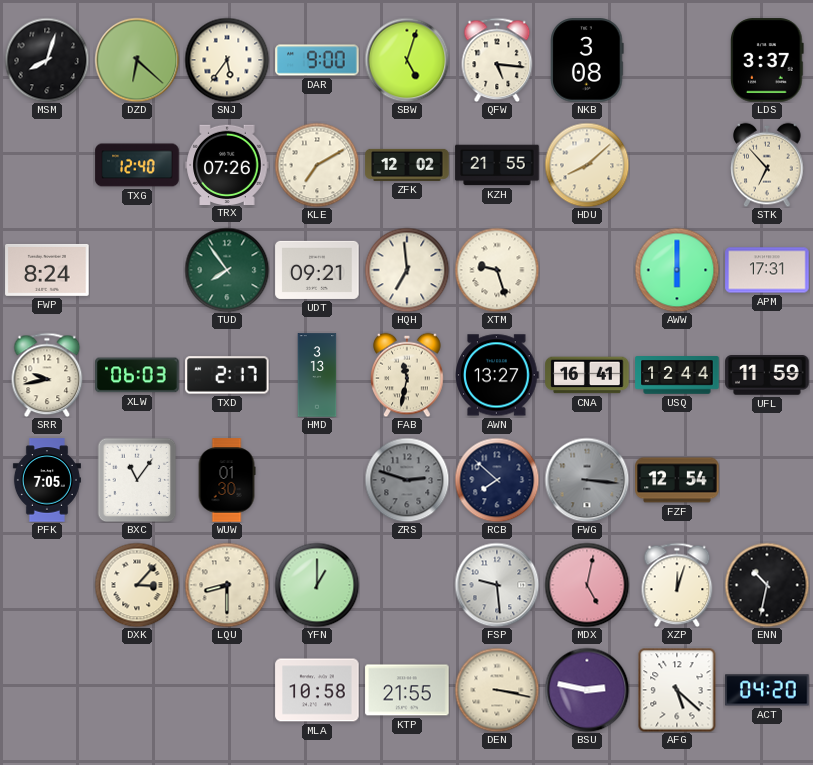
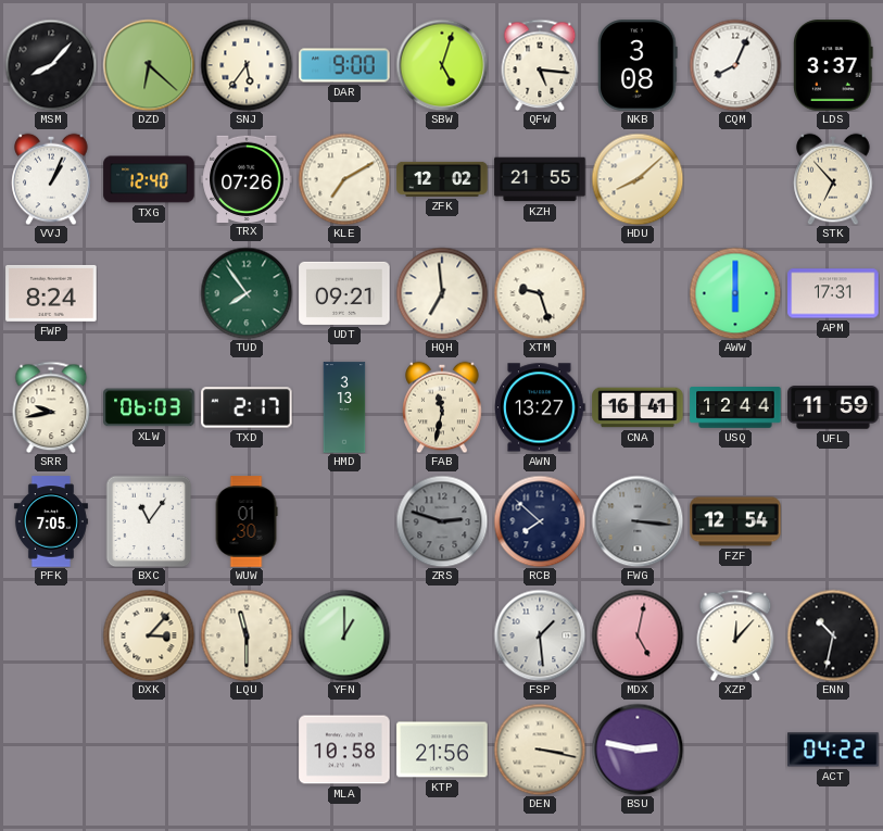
MSM: 8:03 -> 8:07 (51, 65)
CQM: none -> 8:04 (735, 65)
VVJ: none -> 1:04 (51, 179)
LQU: 8:30 -> 11:30 (247, 635)
FSP: 9:29 -> 1:29 (540, 635)
XZP: 12:03 -> 12:07 (735, 635)
KTP: 21:55 -> 21:56 (442, 750)
AFG: 5:22 -> none (677, 690)
ACT: 04:20 -> 04:22 (833, 750)
